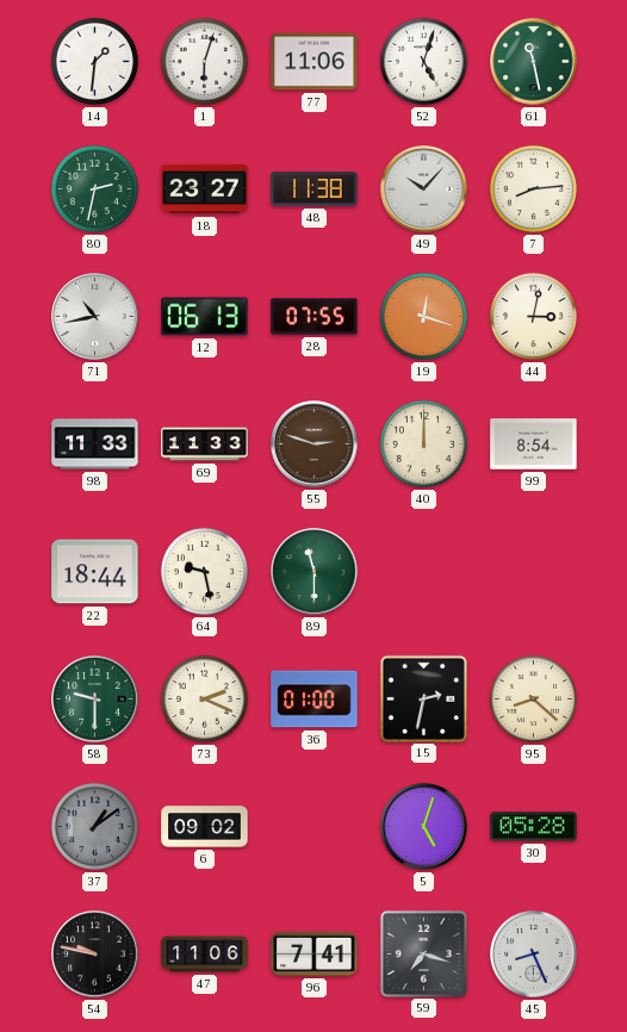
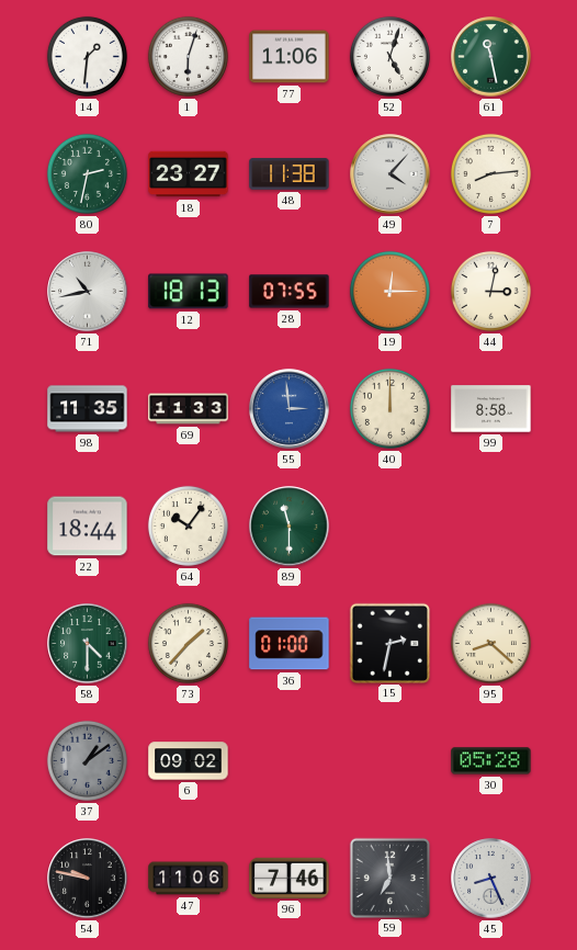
49: 10:07 -> 4:07 (391, 174)
12: 06:13 -> 18:13 (189, 292)
19: 12:18 -> 12:15 (389, 291)
98: 11:33 -> 11:35 (88, 409)
55: 2:48 -> 2:59 (290, 409)
55 dial: brown -> blue (290, 409)
99: 8:54 -> 8:58 (491, 409)
64: 9:28 -> 10:06 (188, 525)
58: 9:30 -> 4:30 (88, 644)
73: 2:19 -> 1:37 (188, 643)
5: 5:03 -> none (424, 827)
96: 7:41 -> 7:46 (290, 878)
59: 7:18 -> 6:59 (389, 878)
